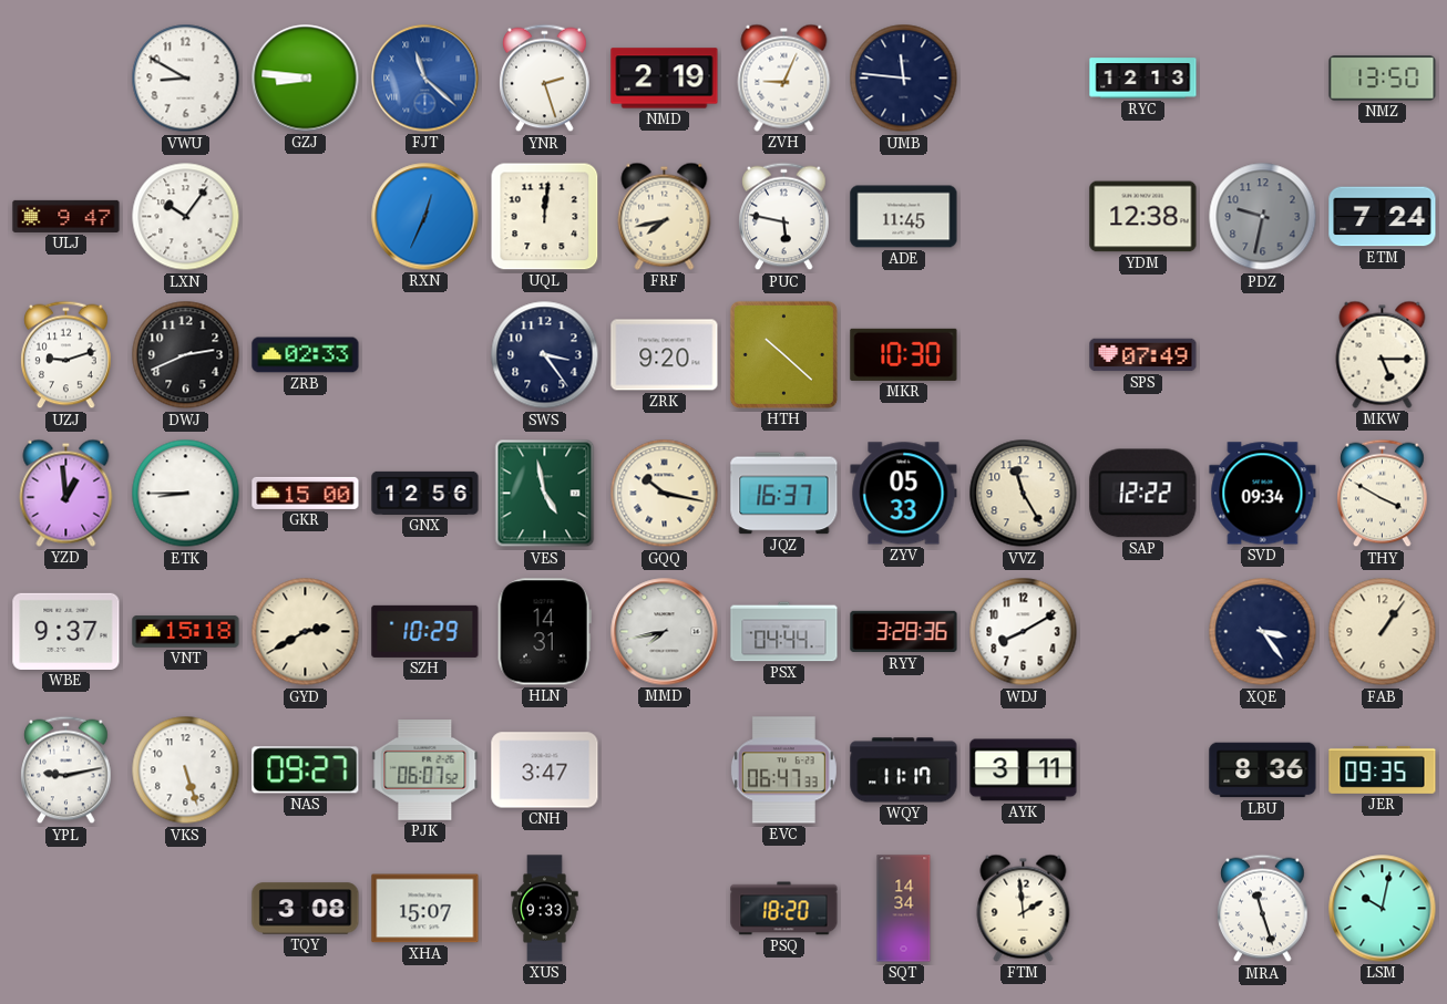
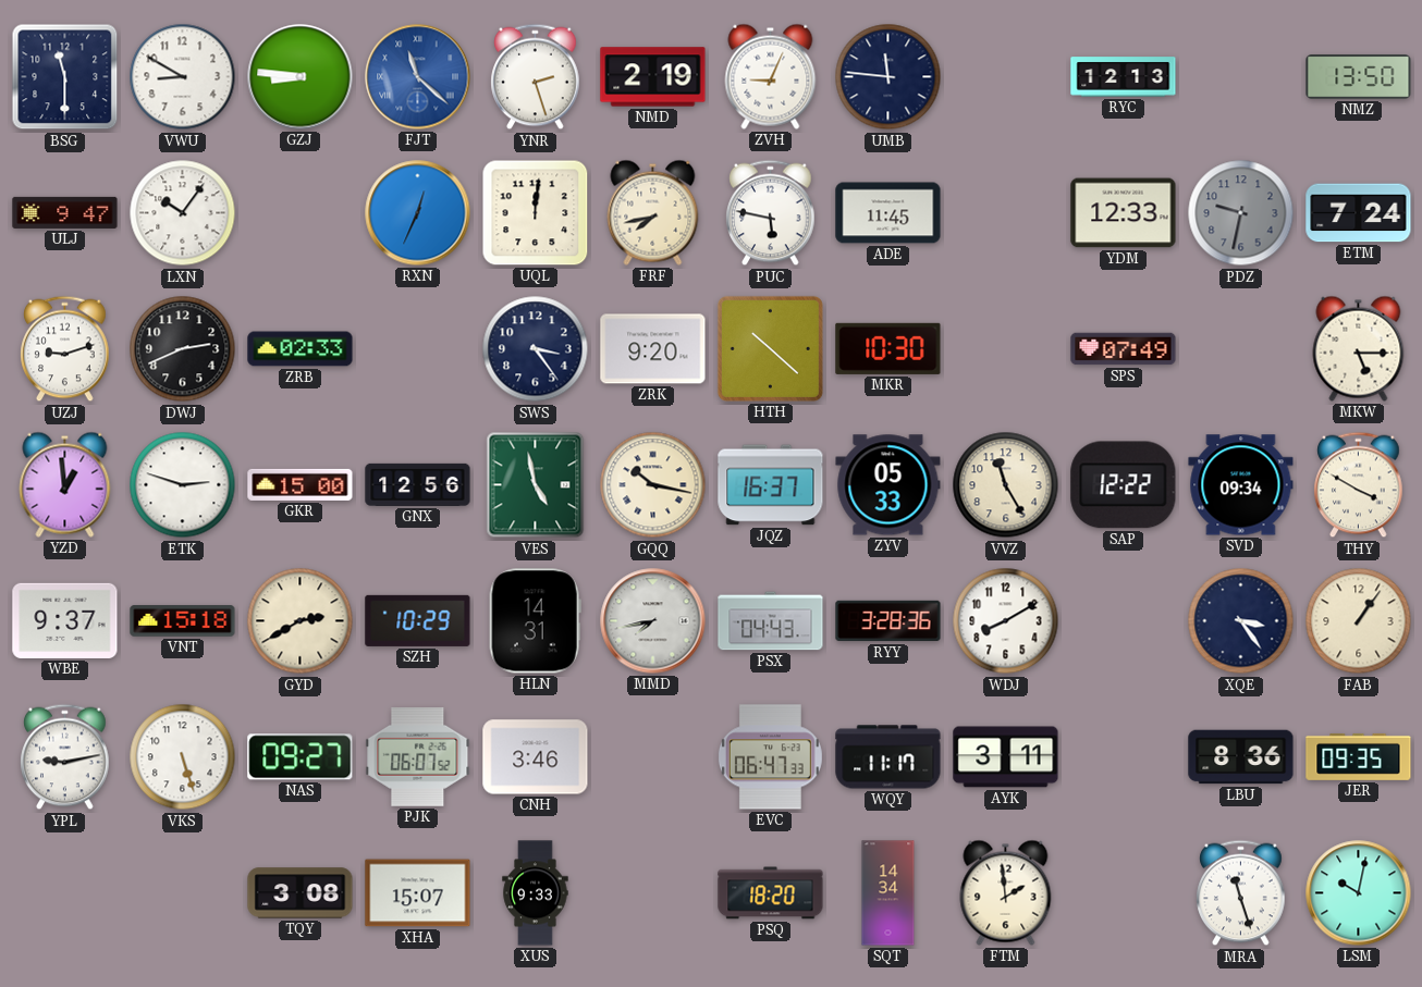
BSG: none -> 11:30 (65, 77)
YDM: 12:38 -> 12:33 (1124, 213)
ETK: 8:45 -> 2:48 (183, 485)
PSX: 04:44 -> 04:43 (771, 621)
CNH: 3:47 -> 3:46 (536, 757)
